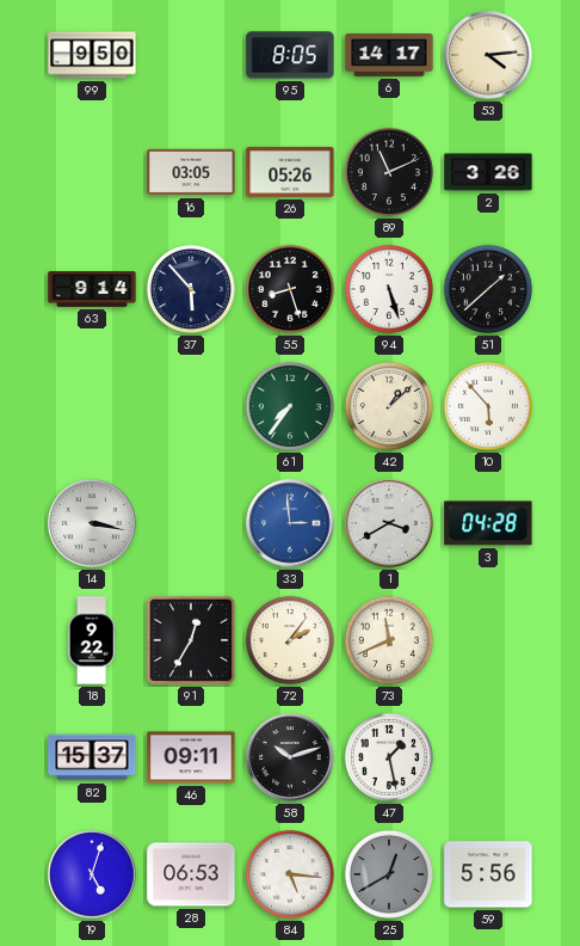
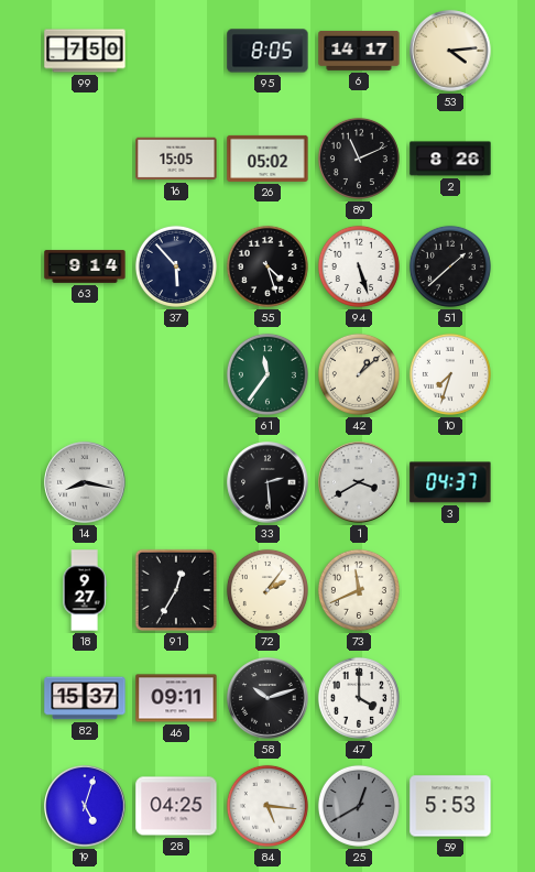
99: 9:50 -> 7:50 (85, 51)
16: 03:05 -> 15:05 (176, 159)
26: 05:26 -> 05:02 (267, 159)
2: 3:26 -> 8:26 (450, 159)
55: 8:27 -> 4:27 (267, 266)
61: 7:36 -> 11:36 (267, 374)
10: 5:53 -> 7:33 (450, 374)
14: 3:17 -> 8:17 (85, 482)
33: 2:59 -> 2:29 (267, 482)
33 dial: blue -> black (267, 482)
3: 04:28 -> 04:37 (450, 482)
18: 9:22 -> 9:27 (85, 590)
47: 1:28 -> 4:00 (359, 698)
28: 06:53 -> 04:25 (176, 806)
59: 5:56 -> 5:53 (450, 806)
